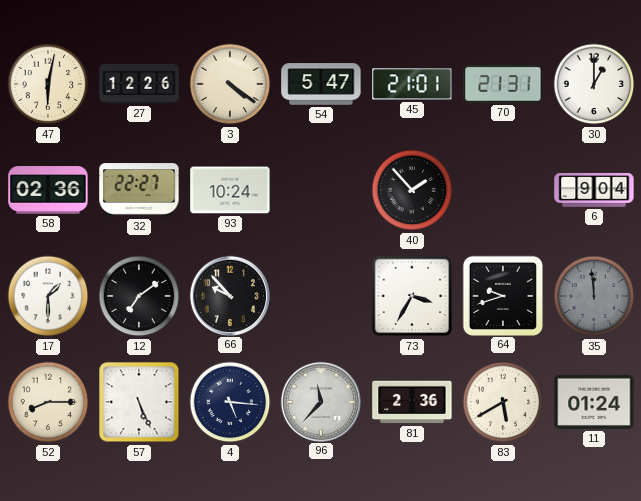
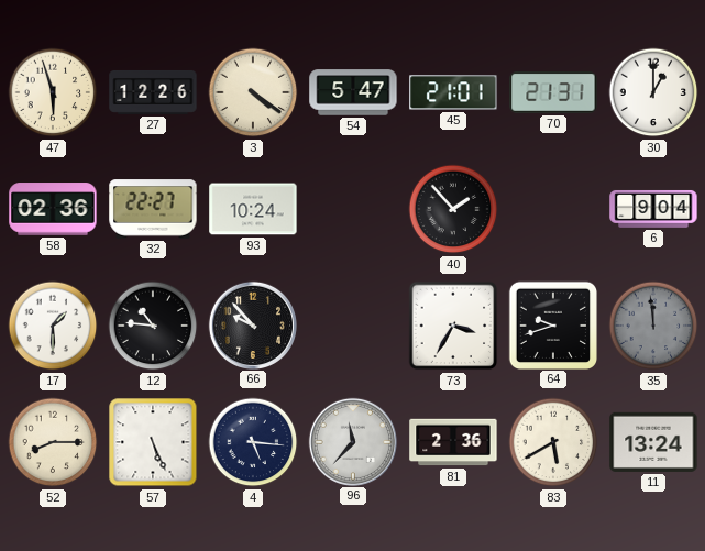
47: 6:02 -> 5:57 (53, 92)
12: 7:09 -> 10:46 (153, 326)
11: 01:24 -> 13:24 (653, 442)
